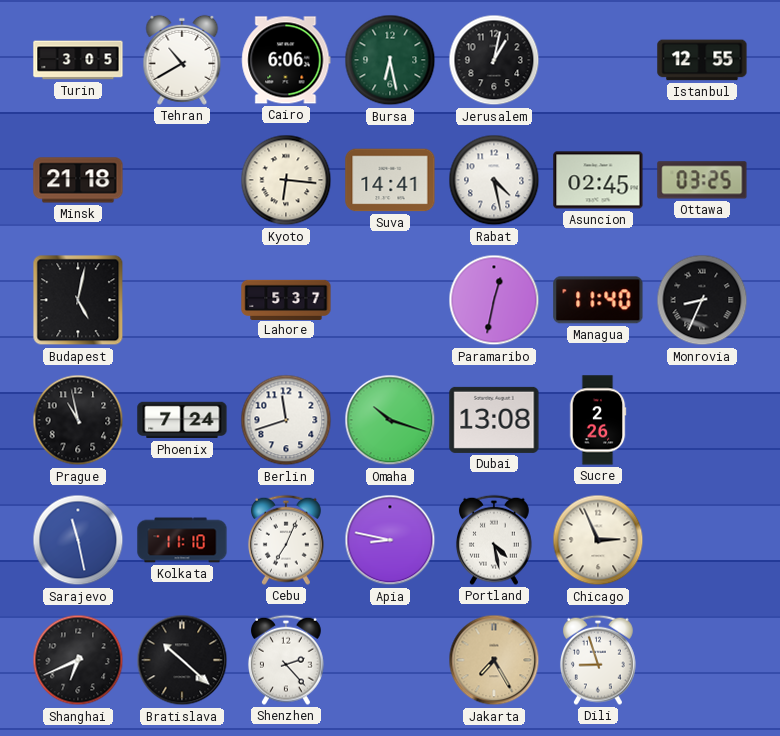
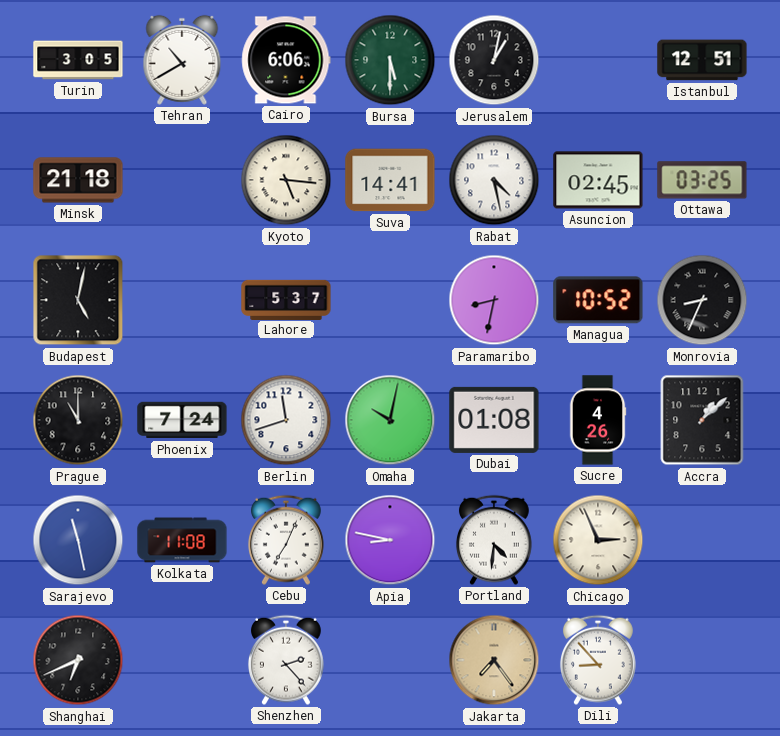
Bursa: 6:28 -> 5:30 (390, 60)
Istanbul: 12:55 -> 12:51 (702, 60)
Kyoto: 6:16 -> 5:16 (286, 180)
Paramaribo: 12:32 -> 8:32 (494, 300)
Managua: 11:40 -> 10:52 (598, 300)
Prague: 10:58 -> 11:00 (78, 420)
Omaha: 10:18 -> 10:02 (390, 420)
Dubai: 13:08 -> 01:08 (494, 420)
Sucre: 2:26 -> 4:26 (598, 420)
Accra: none -> 1:08 (702, 420)
Kolkata: 11:10 -> 11:08 (182, 540)
Portland: 4:28 -> 4:31 (494, 540)
Bratislava: 10:22 -> none (182, 660)
Jakarta: 7:25 -> 7:24 (494, 660)
Dili: 8:57 -> 8:53 (598, 660)
